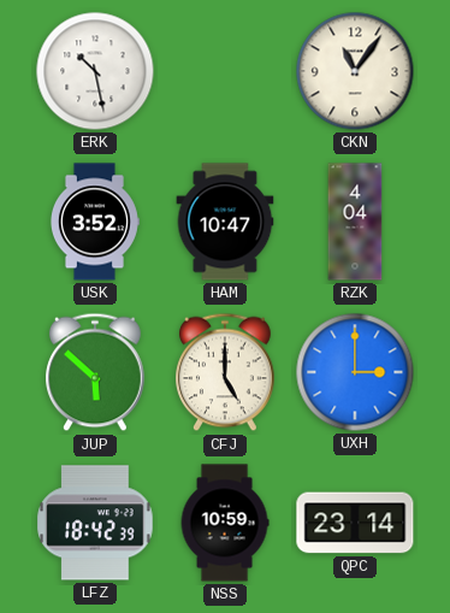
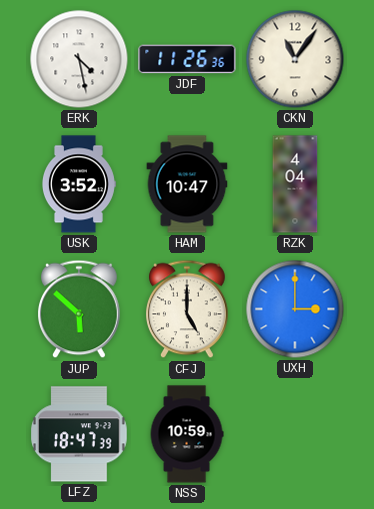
ERK: 10:28 -> 4:28 (79, 59)
JDF: none -> 11:26 (187, 59)
LFZ: 18:42 -> 18:47 (79, 434)
QPC: 23:14 -> none (355, 523)
